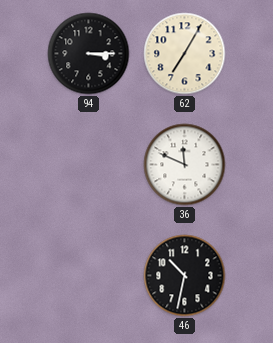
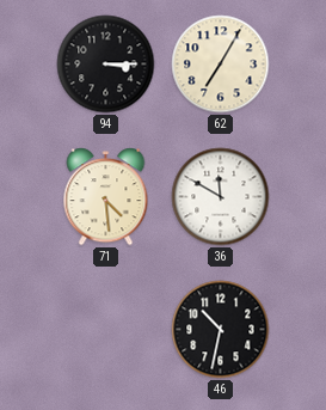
71: none -> 4:29 (106, 197)
36: 11:49 -> 11:50 (221, 197)
